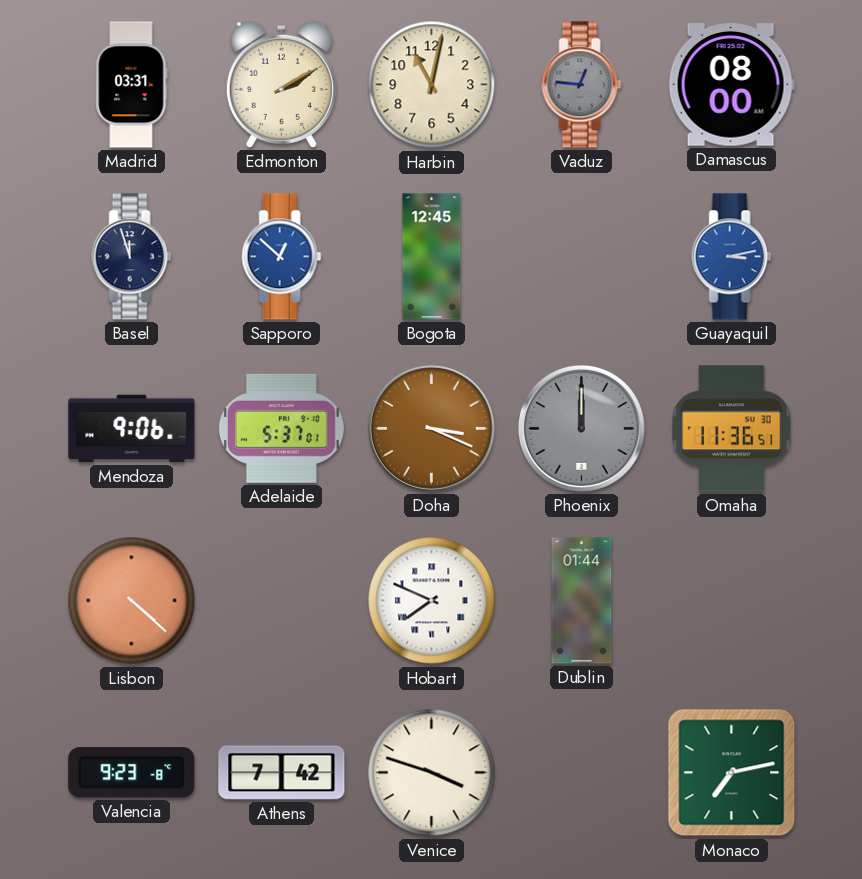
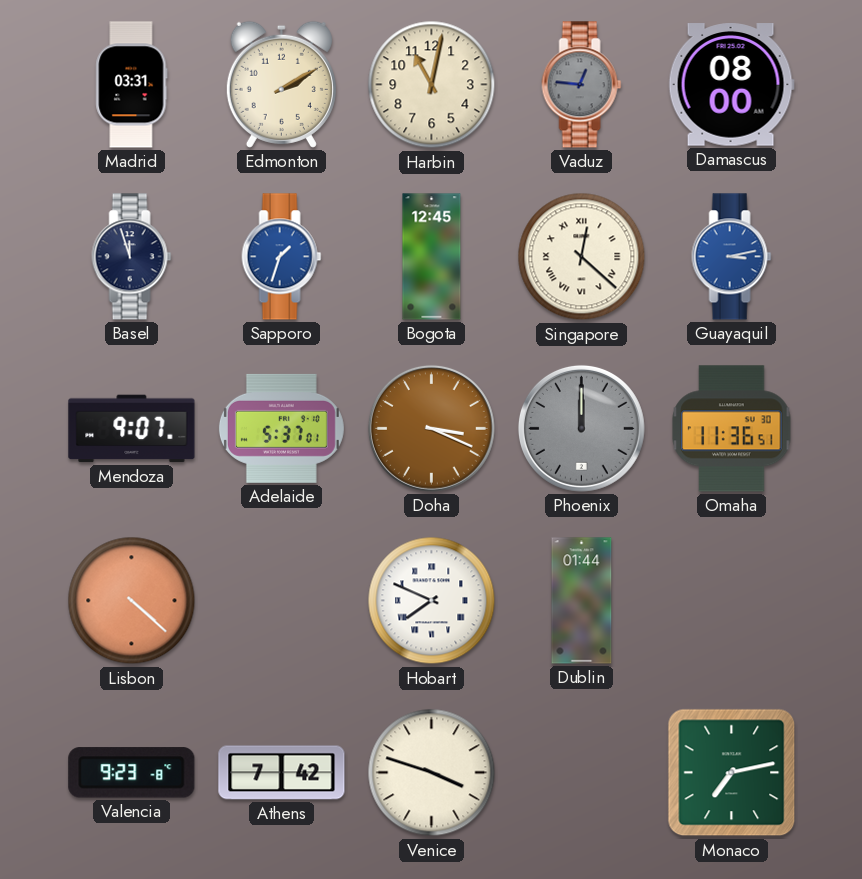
Sapporo: 12:52 -> 1:33 (282, 257)
Singapore: none -> 12:22 (582, 257)
Mendoza: 9:06 -> 9:07 (132, 429)
